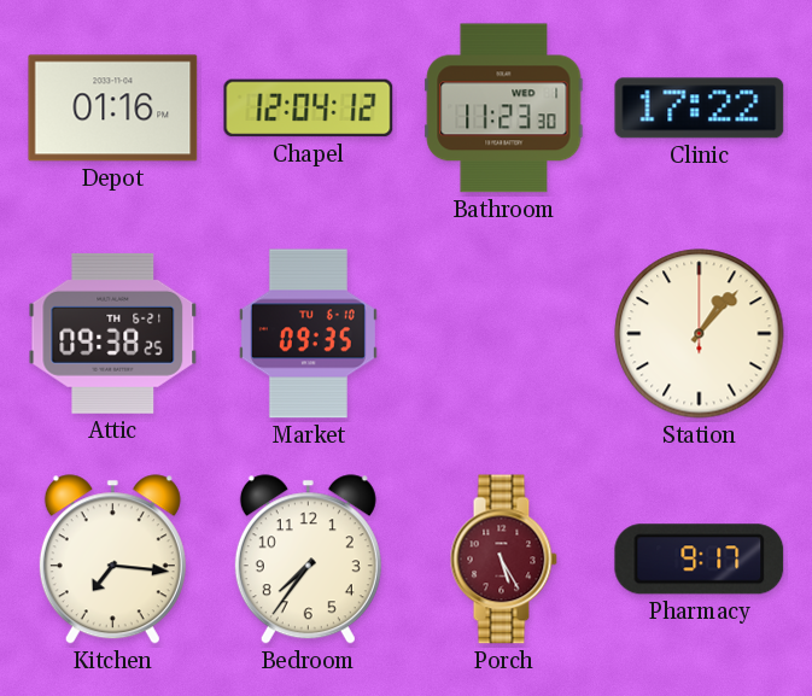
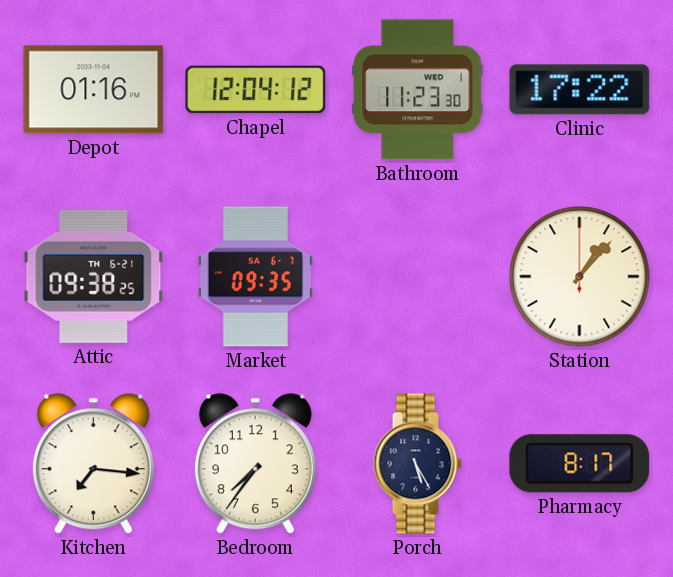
Market date: TU 6-10 -> SA 6-7 (255, 277)
Porch dial: burgundy -> navy (417, 464)
Pharmacy: 9:17 -> 8:17 (580, 464)
